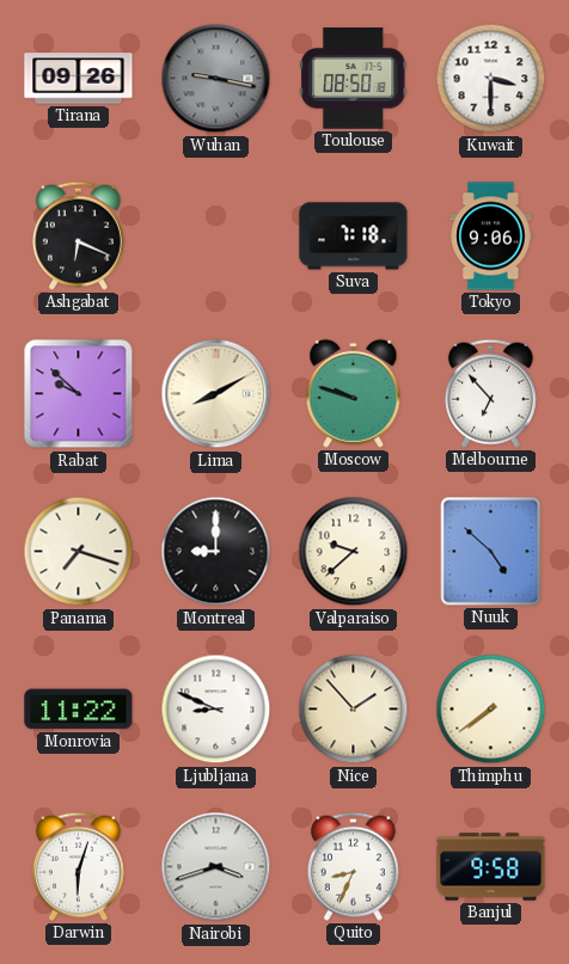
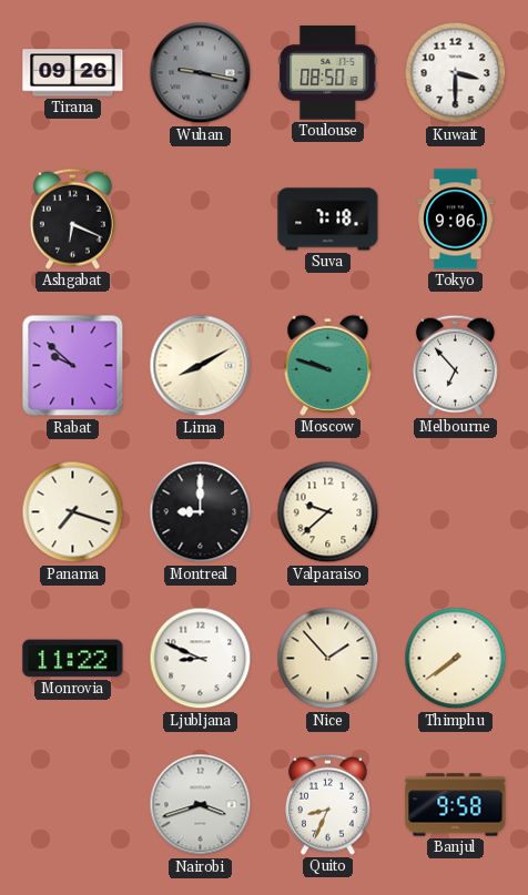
Nuuk: 4:52 -> none (491, 552)
Darwin: 6:03 -> none (78, 866)
